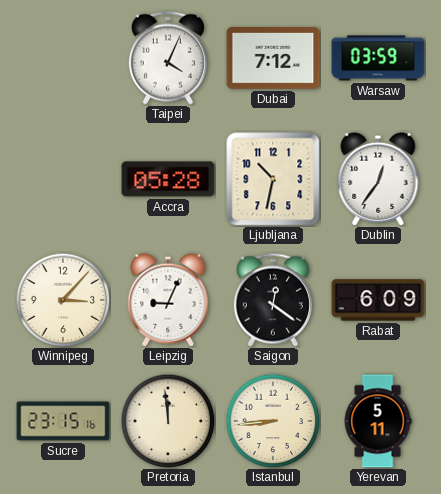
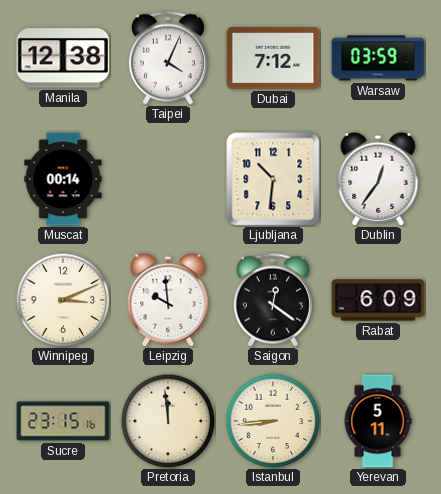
Manila: none -> 12:38 (63, 58)
Muscat: none -> 00:14 (63, 179)
Accra: 05:28 -> none (168, 179)
Ljubljana: 10:32 -> 10:31 (273, 179)
Winnipeg: 3:07 -> 3:11 (63, 300)
Leipzig: 9:04 -> 9:59 (168, 300)
